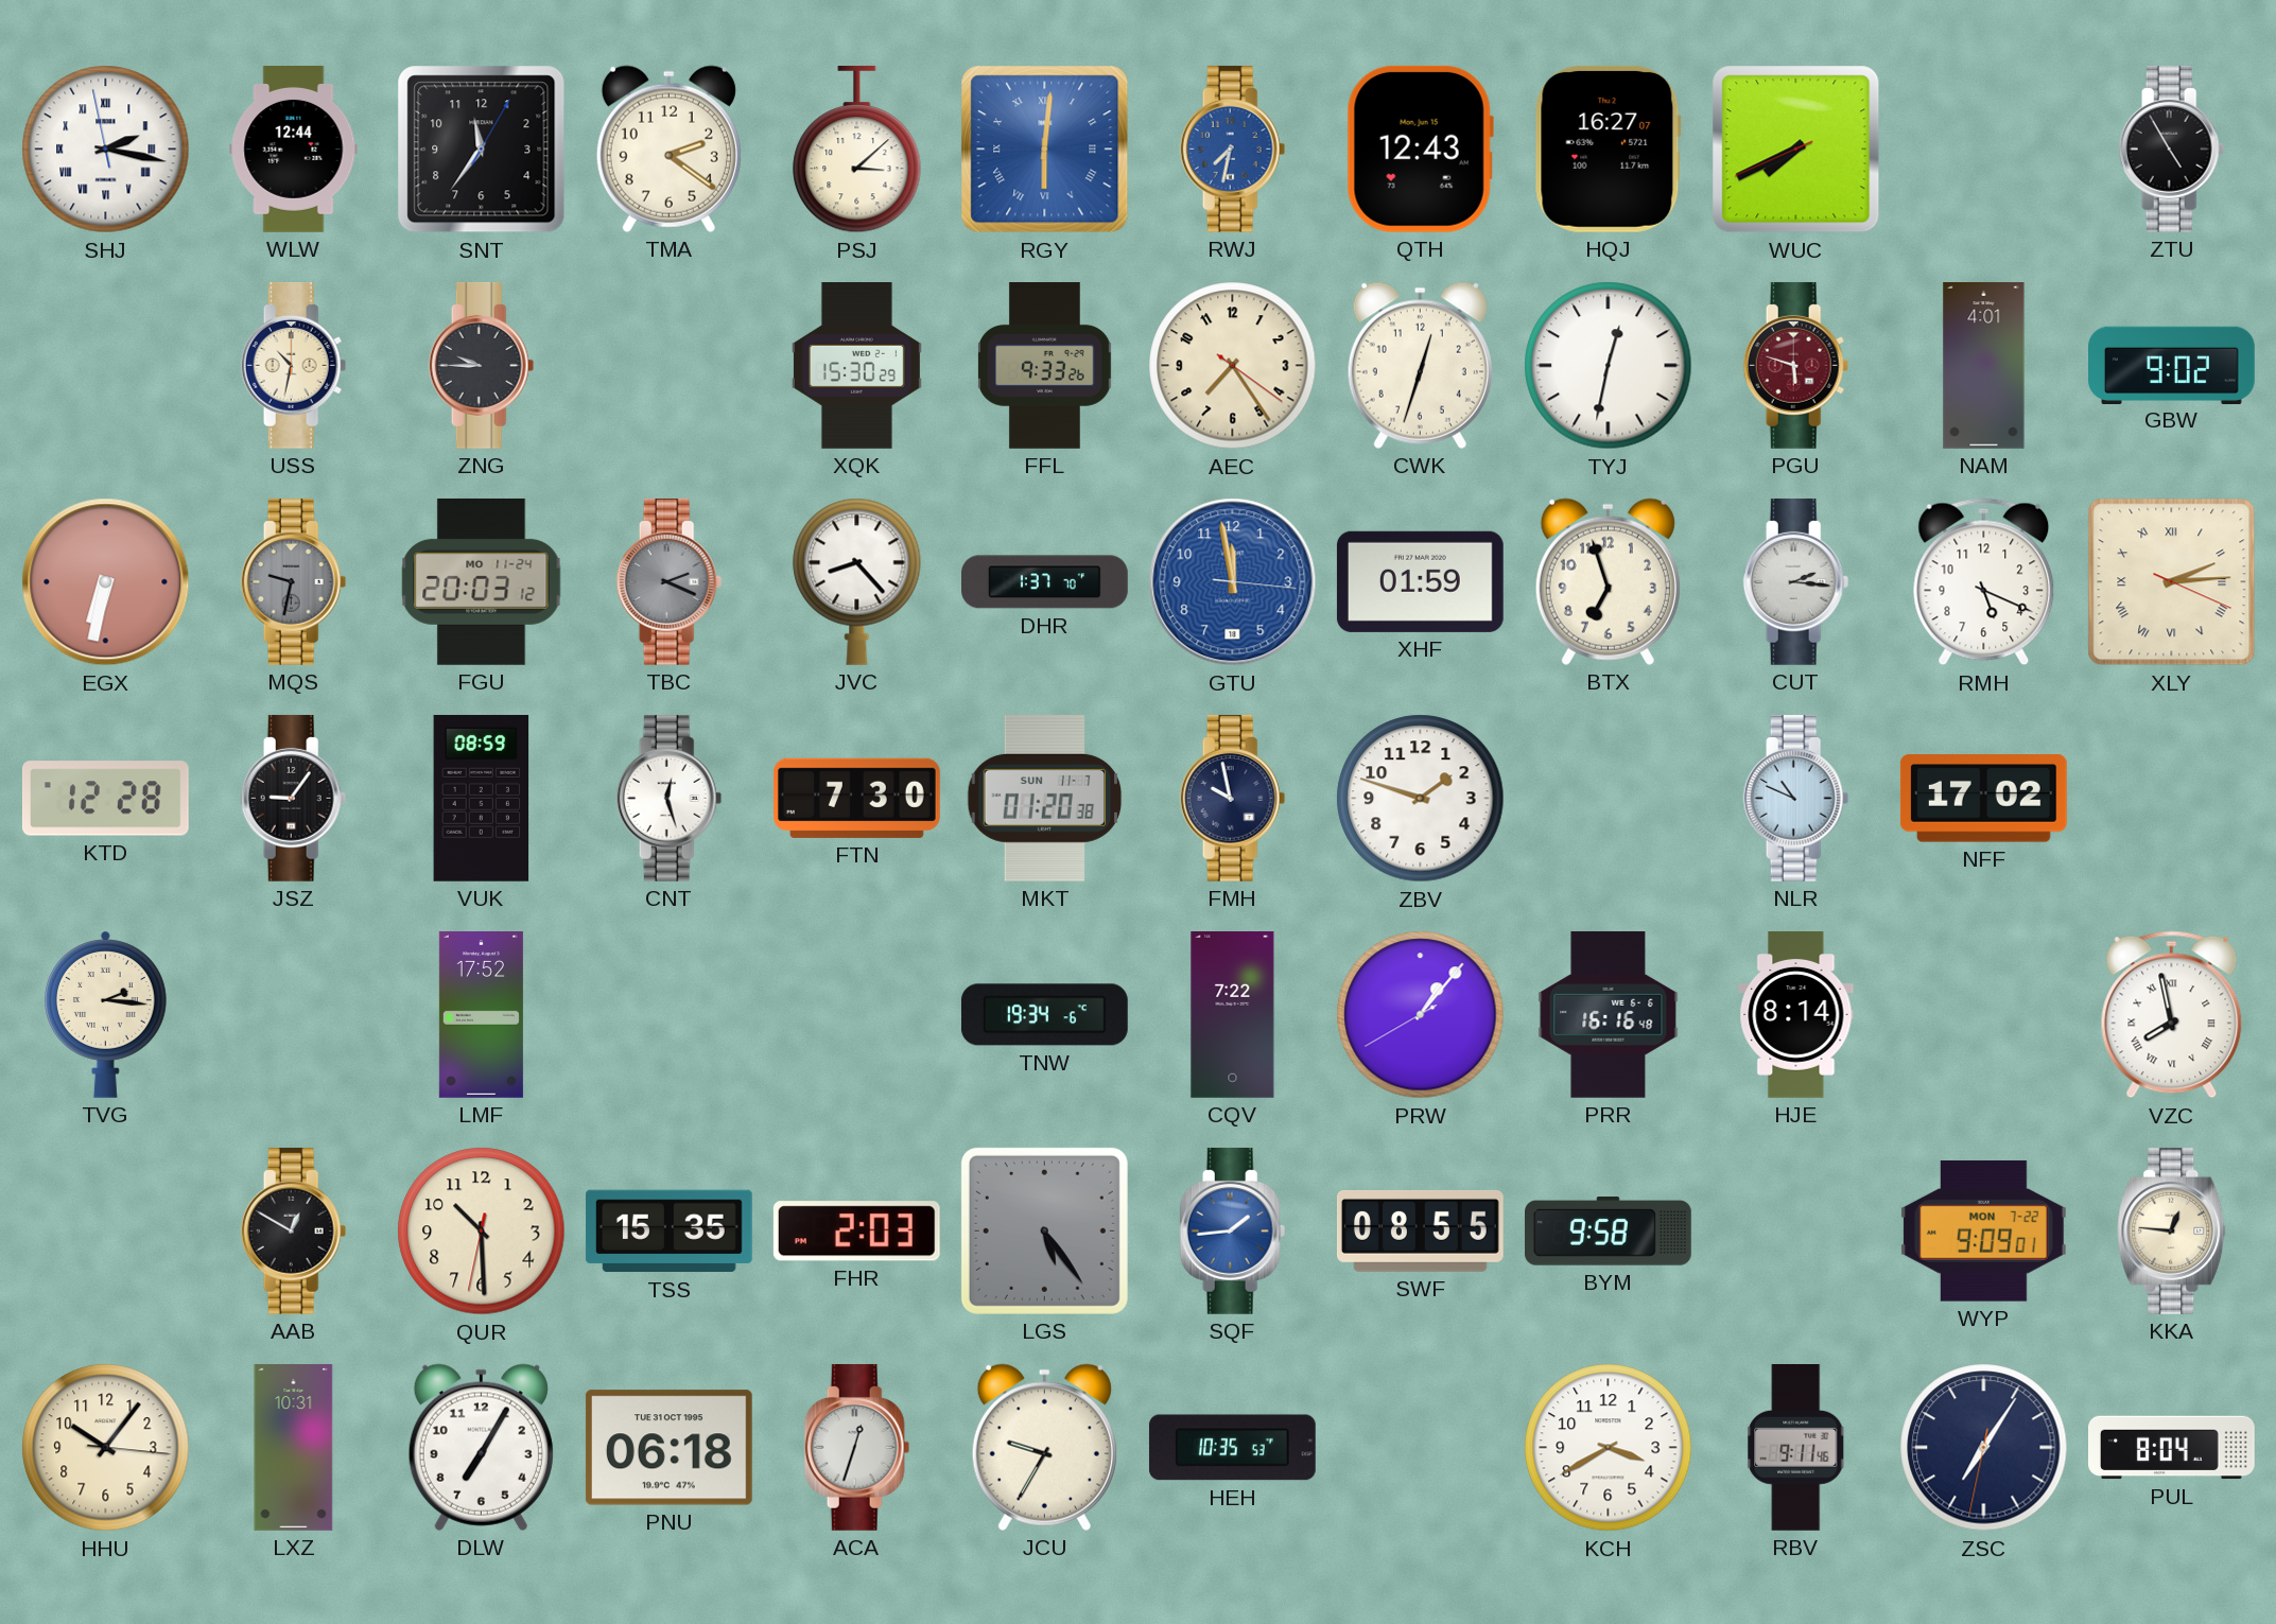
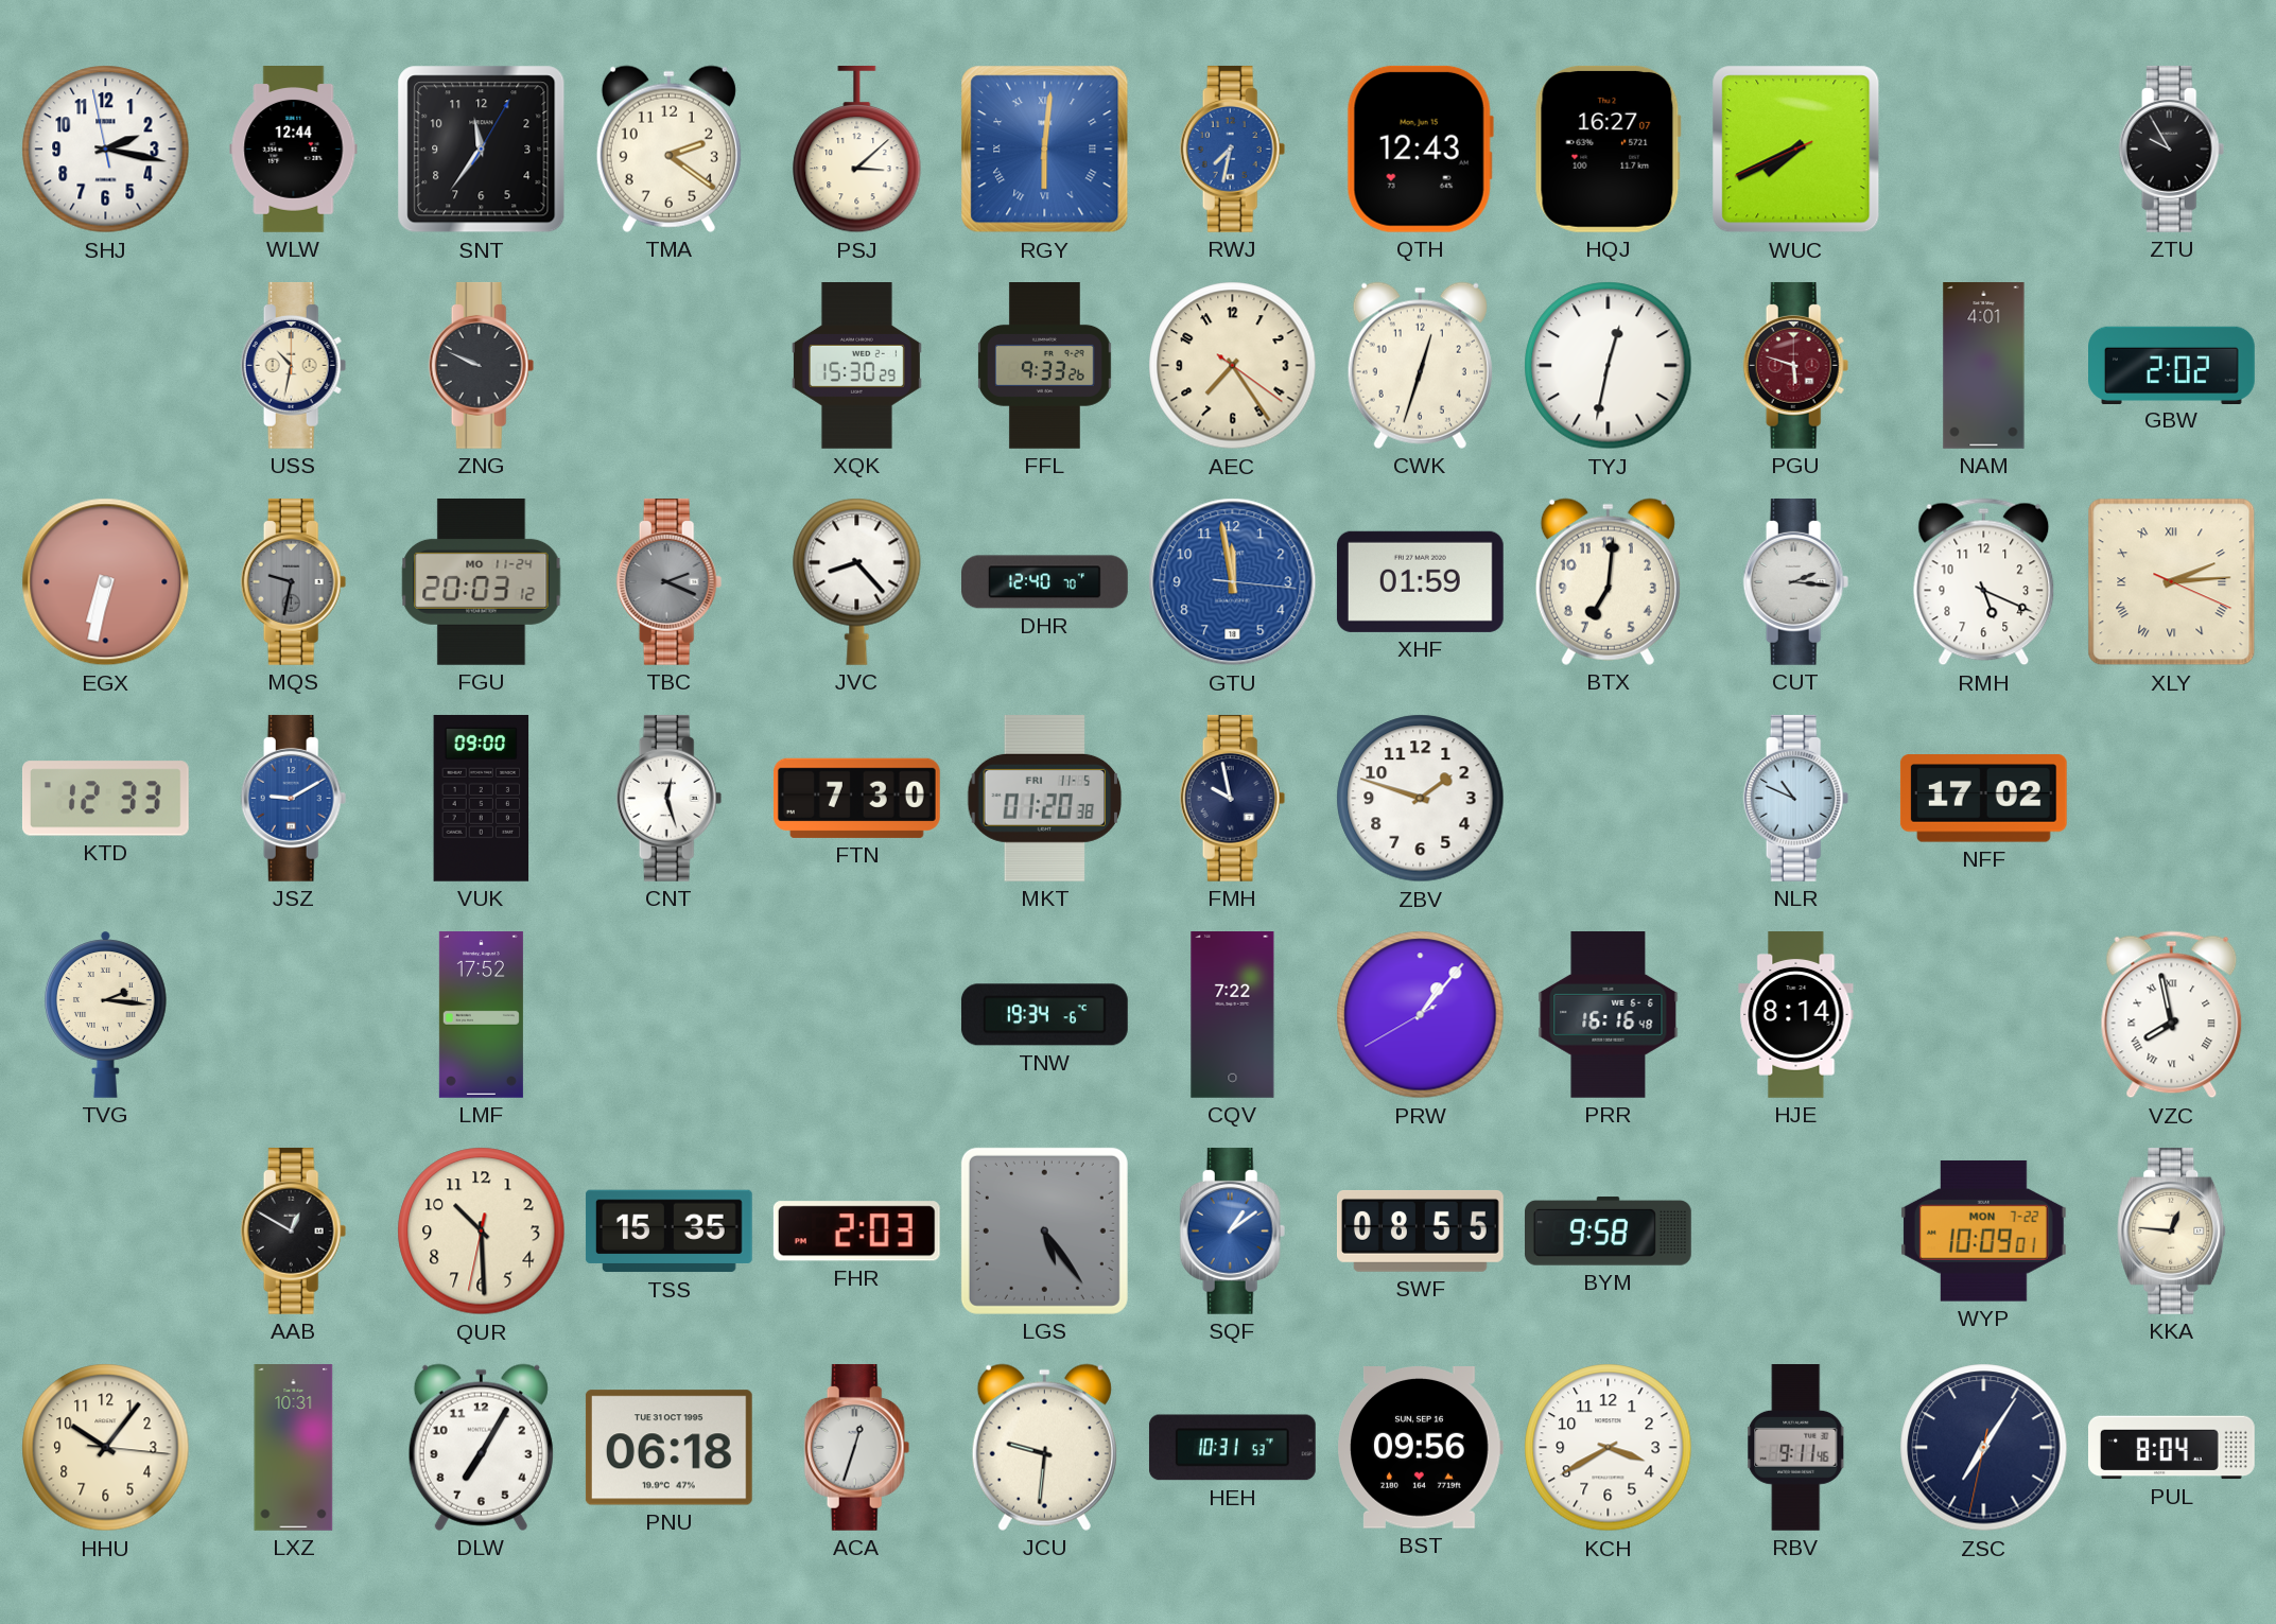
SHJ numerals: Roman -> Arabic (106, 150)
ZTU: 4:55 -> 9:55 (2172, 149)
ZNG: 9:45 -> 9:49 (482, 365)
GBW: 9:02 -> 2:02 (2172, 365)
DHR: 1:37 -> 12:40 (1045, 582)
BTX: 6:57 -> 7:01 (1608, 581)
KTD: 12:28 -> 12:33 (105, 799)
JSZ: 9:06 -> 9:10 (294, 798)
JSZ dial: black -> blue (294, 798)
VUK: 08:59 -> 09:00 (482, 798)
MKT date: SUN 11-7 -> FRI 11-5 (1045, 798)
SQF: 1:44 -> 1:09 (1233, 1230)
WYP: 9:09 -> 10:09 (1983, 1230)
JCU: 9:35 -> 9:31 (1044, 1447)
HEH: 10:35 -> 10:31 (1232, 1448)
BST: none -> 09:56 (1420, 1448)
